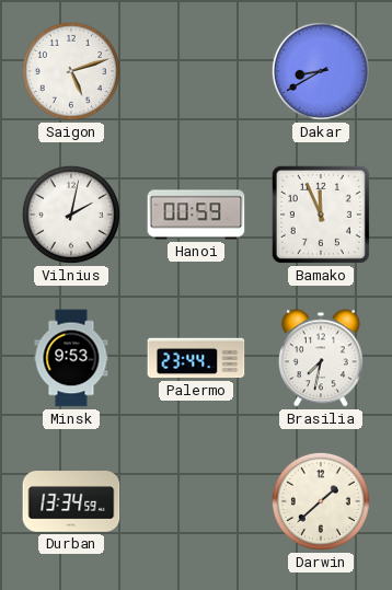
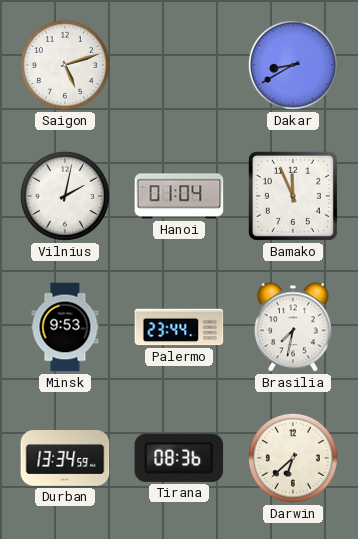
Hanoi: 00:59 -> 01:04 (179, 196)
Tirana: none -> 08:36 (179, 458)
Darwin: 1:38 -> 6:38 (293, 458)
